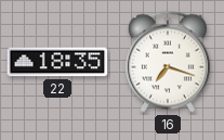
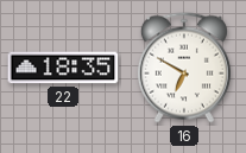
16: 7:18 -> 6:50 (184, 68)
